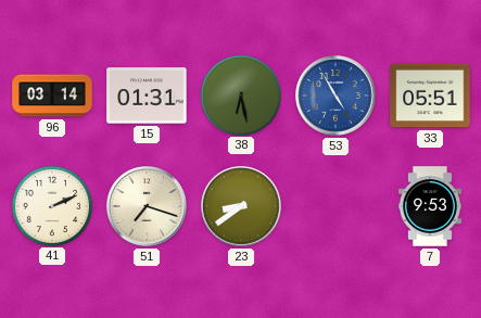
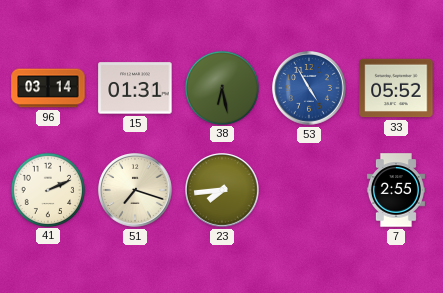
33: 05:51 -> 05:52 (396, 88)
23: 8:39 -> 7:44 (222, 190)
7: 9:53 -> 2:55 (396, 190)
